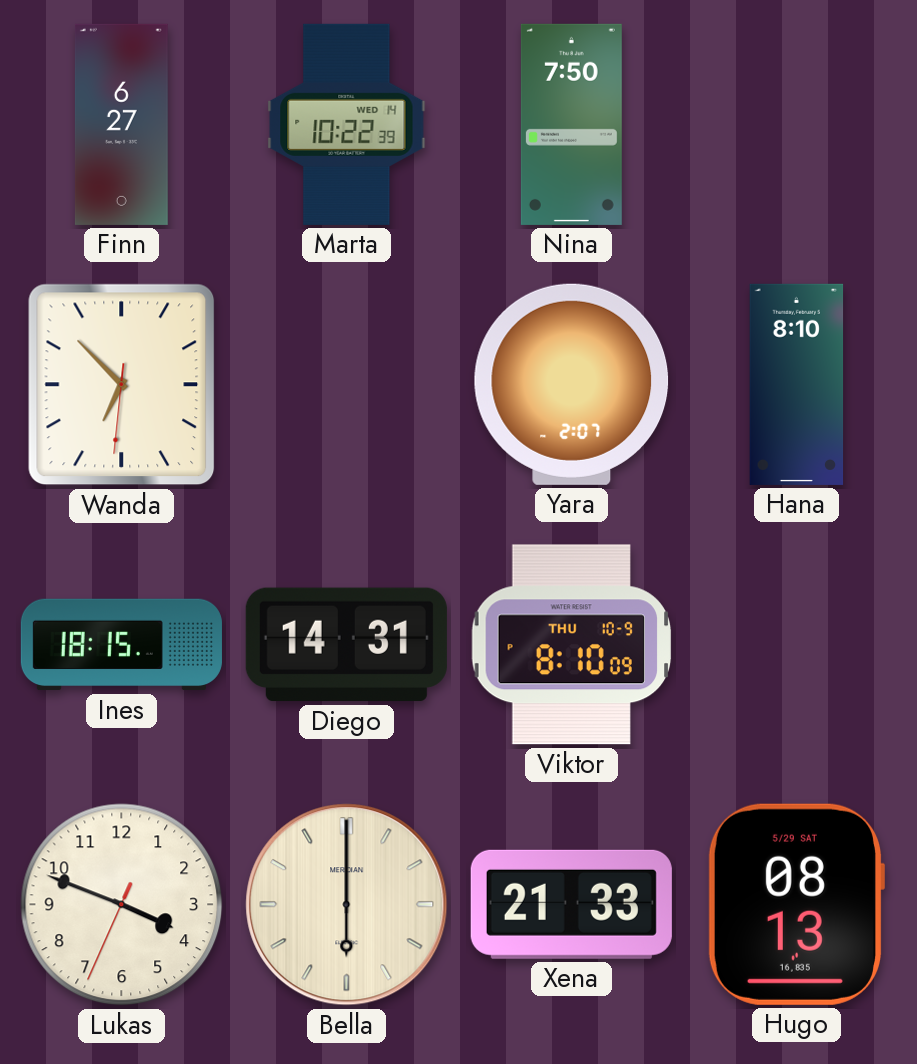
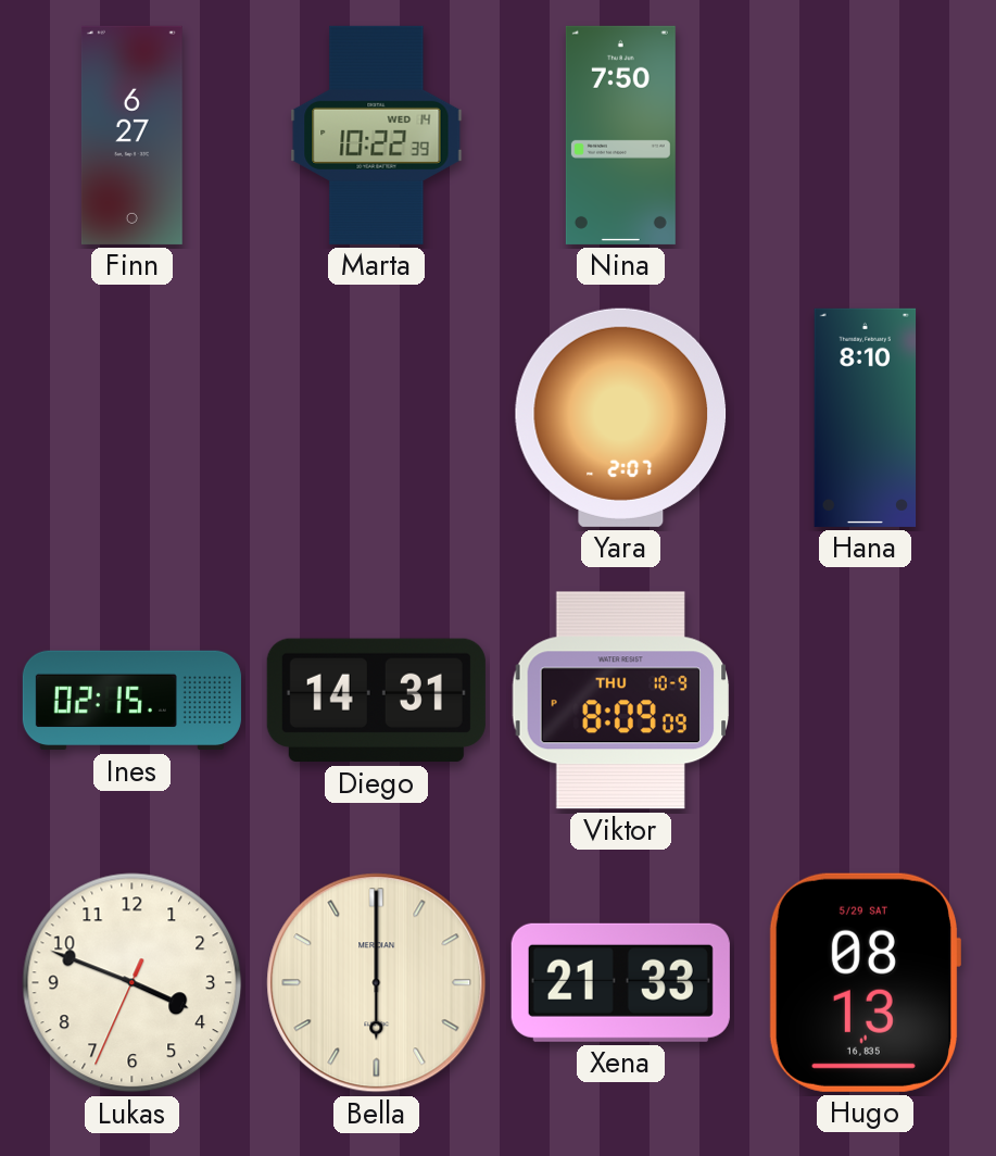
Wanda: 6:52 -> none (122, 385)
Ines: 18:15 -> 02:15 (131, 701)
Viktor: 8:10 -> 8:09 (621, 701)
